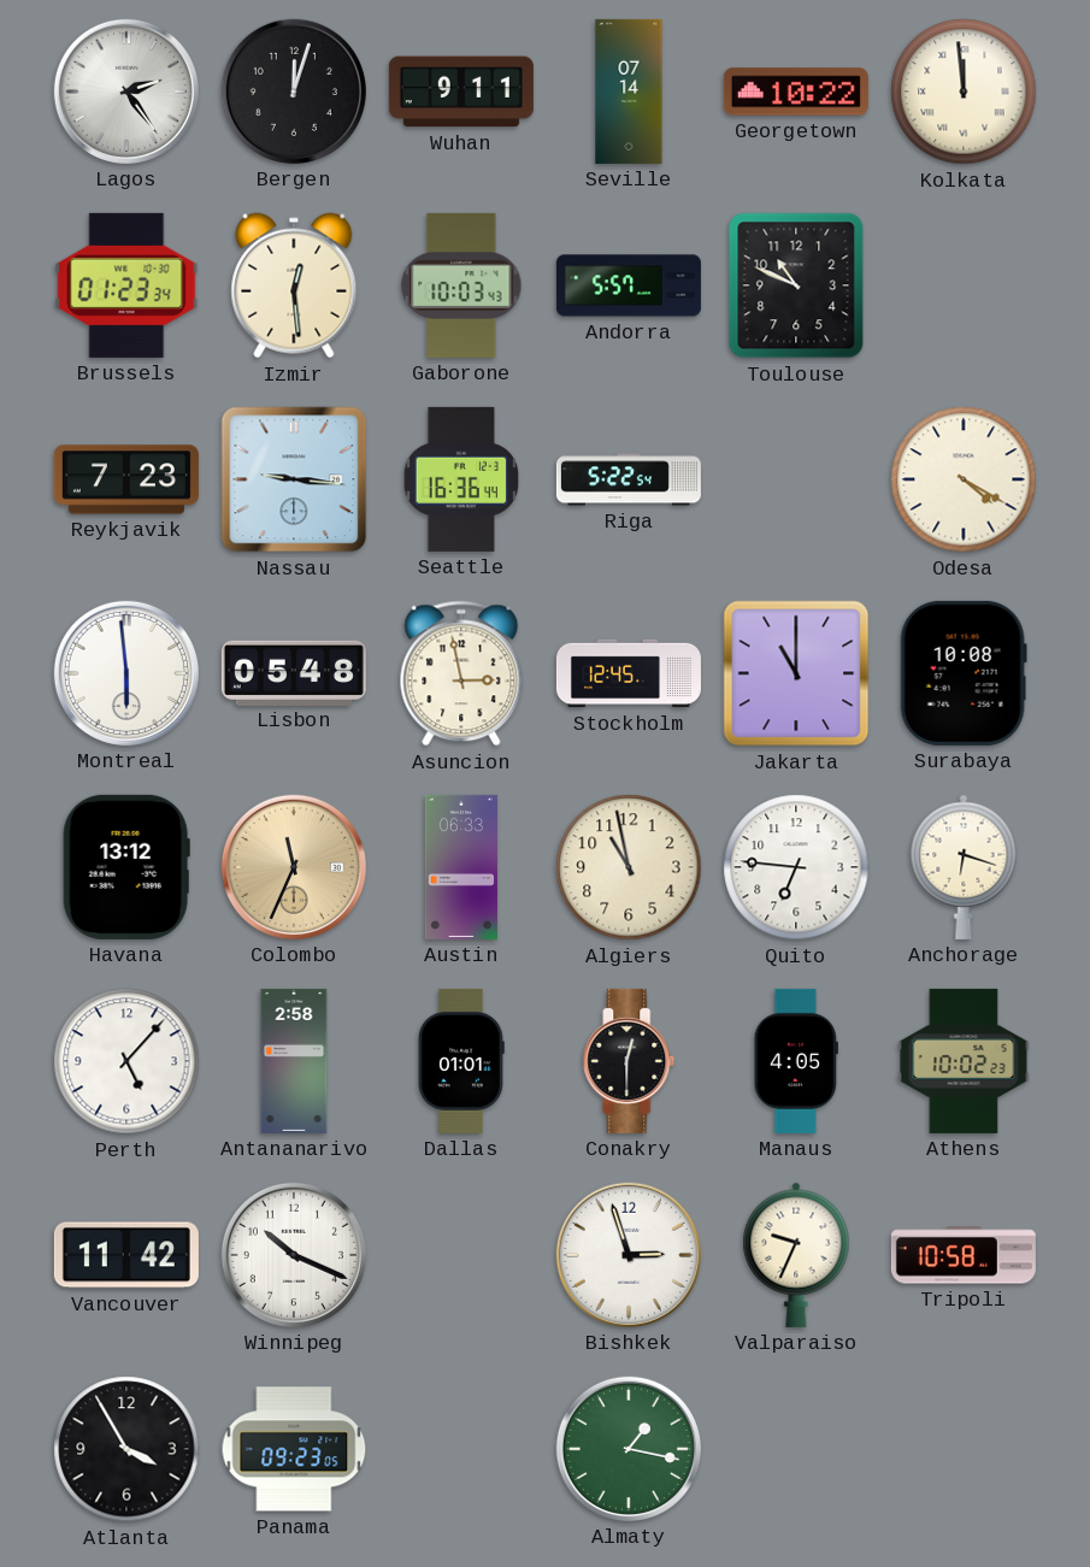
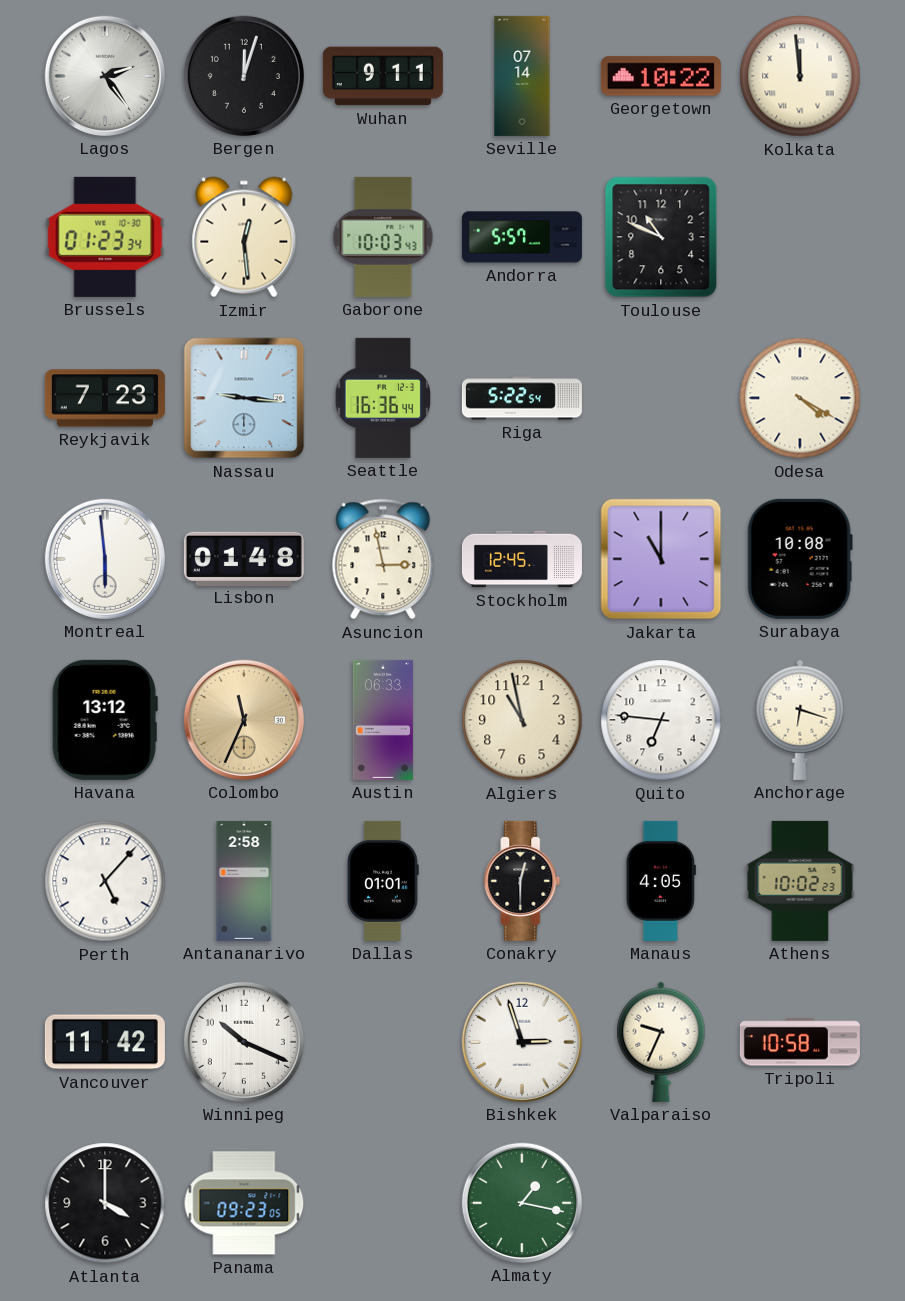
Lisbon: 05:48 -> 01:48 (244, 558)
Atlanta: 3:55 -> 4:00 (105, 1203)
